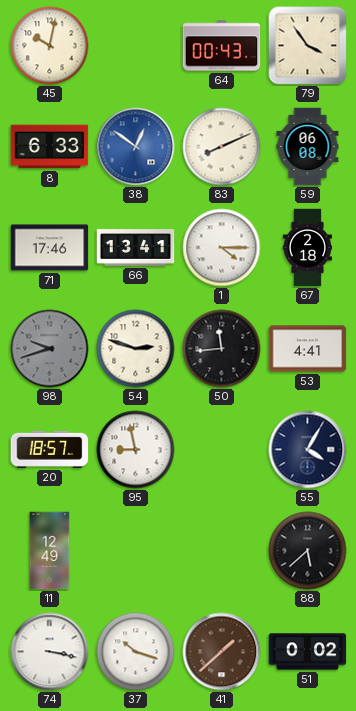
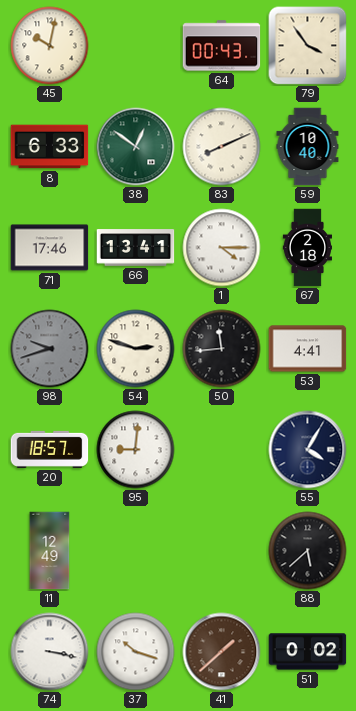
38 dial: blue -> green (136, 147)
59: 06:08 -> 10:40 (308, 147)
95: 8:58 -> 9:01 (136, 450)
